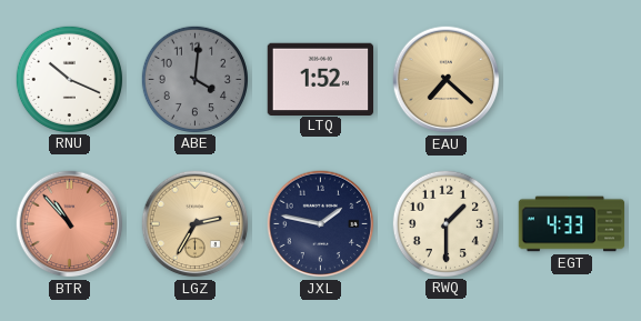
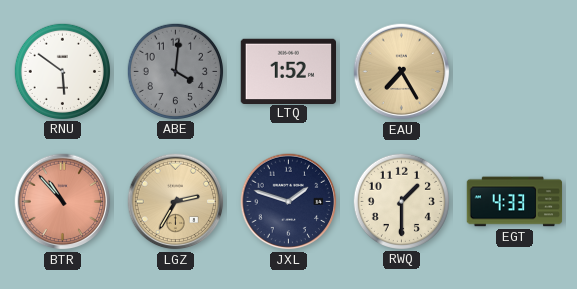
RNU: 10:19 -> 5:51 (62, 71)
EAU: 7:22 -> 7:25 (402, 72)
JXL: 1:47 -> 1:48 (289, 202)
